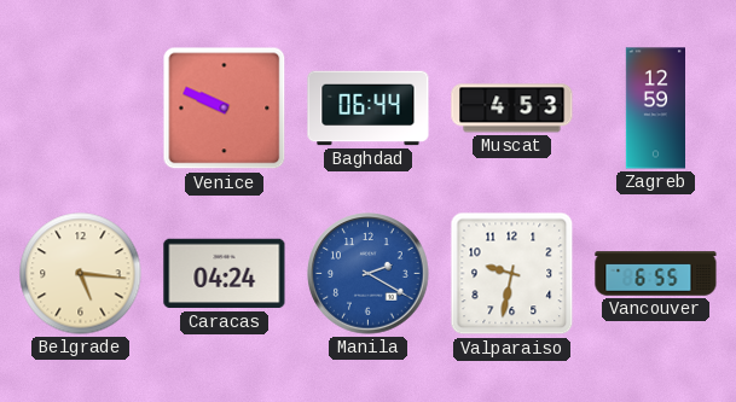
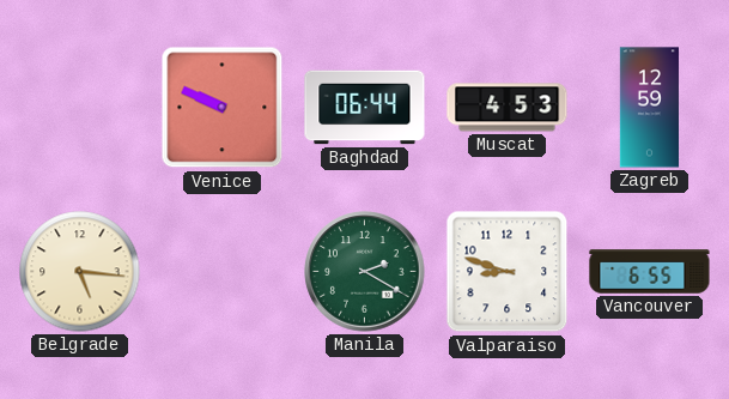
Caracas: 04:24 -> none (225, 274)
Manila dial: blue -> green (365, 272)
Valparaiso: 9:32 -> 8:48 (508, 272)
